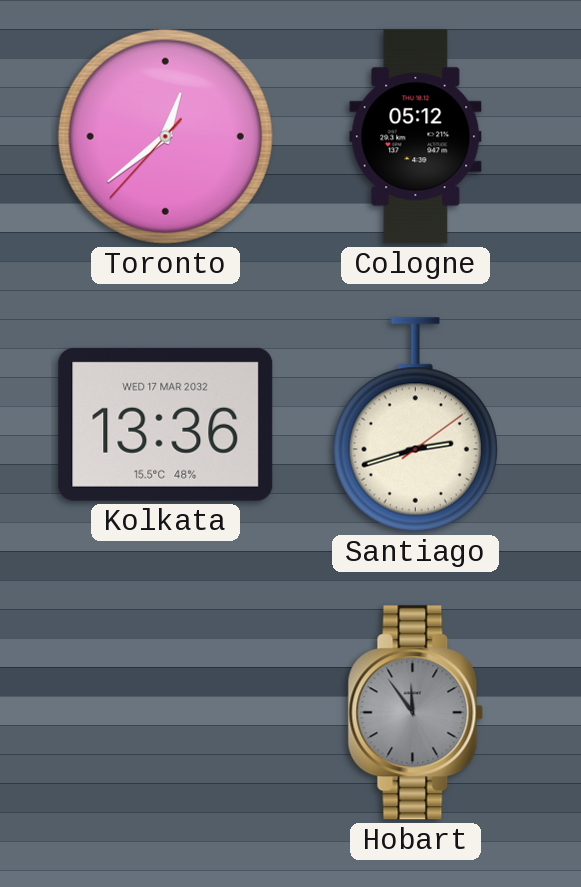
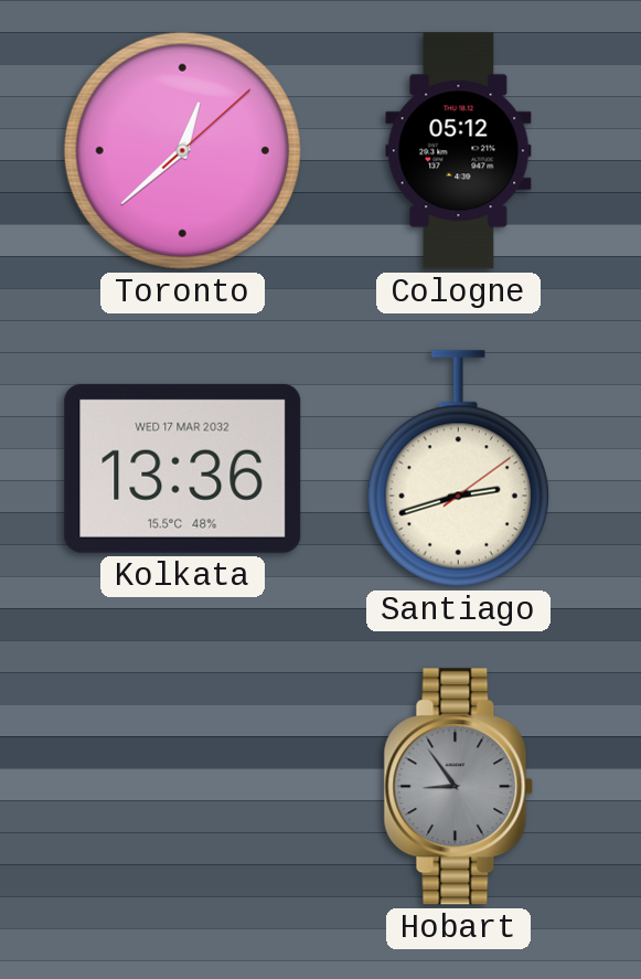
Toronto: 12:38:37 -> 12:38:08 (182, 150)
Hobart: 11:54 -> 8:54 (459, 787)
